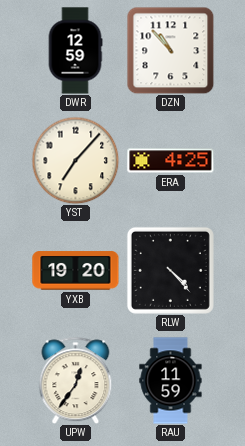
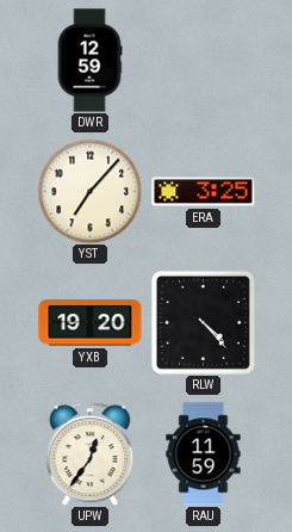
DZN: 10:53 -> none (170, 50)
ERA: 4:25 -> 3:25 (204, 192)
